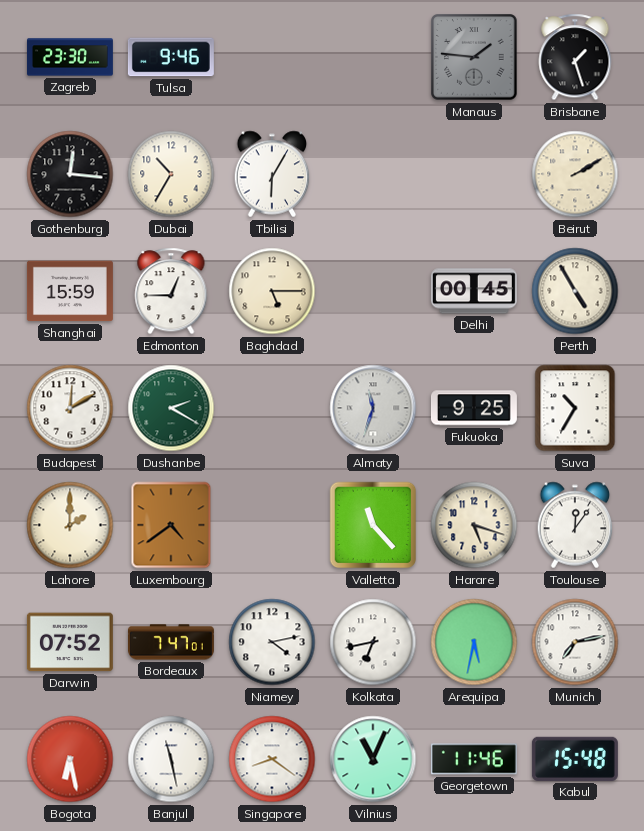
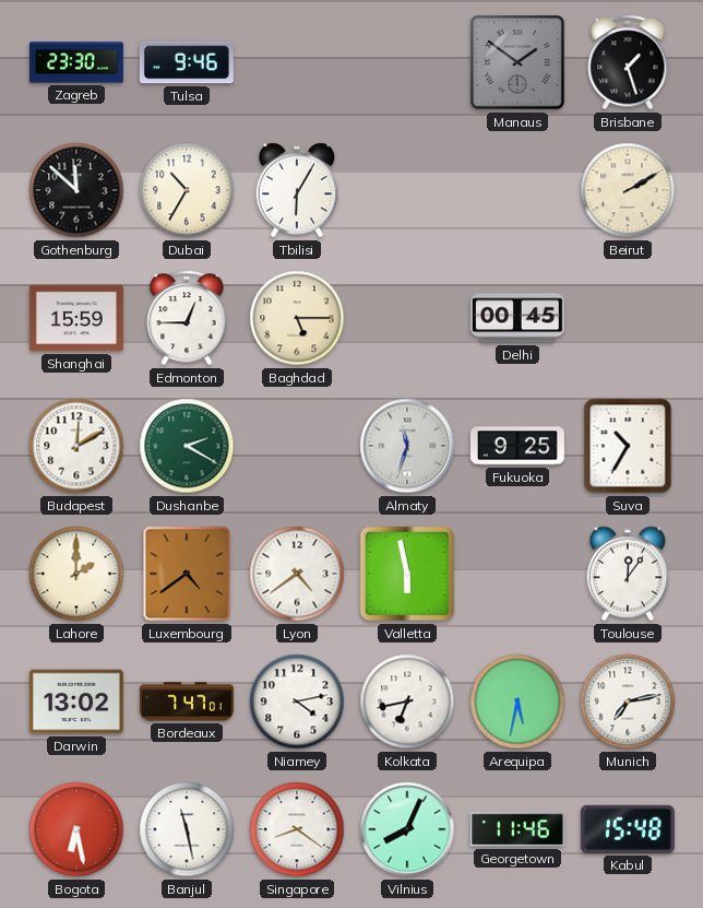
Manaus: 1:46 -> 1:51 (517, 62)
Gothenburg: 12:16 -> 11:52 (76, 190)
Perth: 4:55 -> none (575, 291)
Lyon: none -> 4:39 (297, 574)
Valletta: 11:23 -> 5:58 (407, 574)
Harare: 5:18 -> none (474, 525)
Darwin: 07:52 -> 13:02 (76, 701)
Vilnius: 11:04 -> 8:04 (407, 829)
